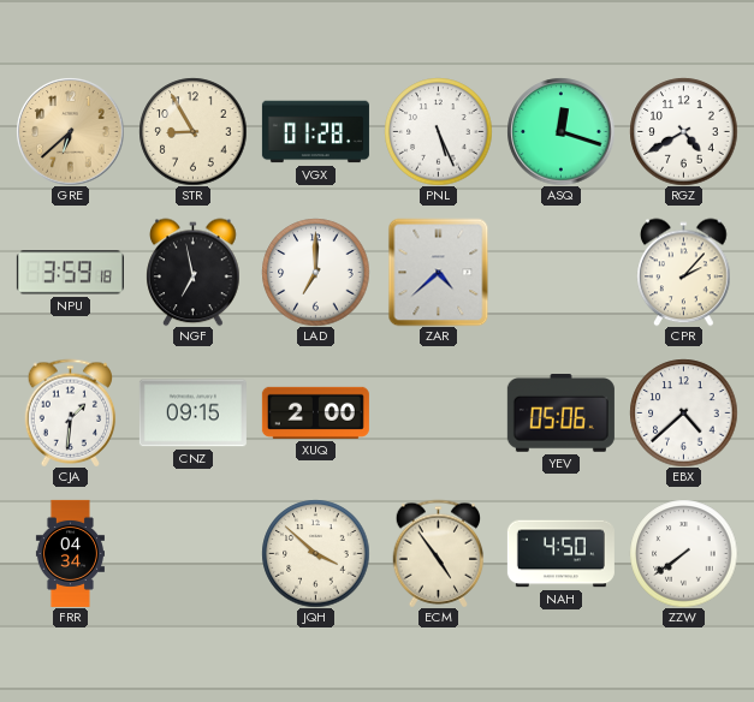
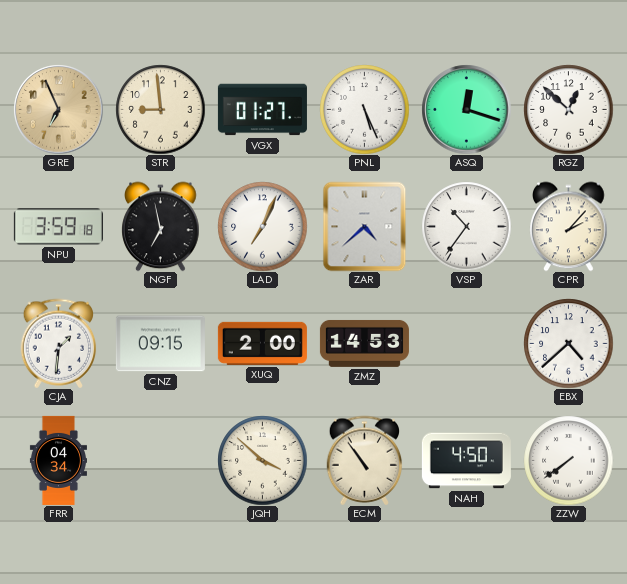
GRE: 6:38 -> 6:56 (58, 109)
STR: 8:55 -> 8:59 (160, 109)
VGX: 01:28 -> 01:27 (262, 110)
RGZ: 4:40 -> 12:52 (568, 109)
LAD: 7:00 -> 7:04 (262, 226)
VSP: none -> 10:36 (466, 226)
ZMZ: none -> 14:53 (364, 343)
YEV: 05:06 -> none (560, 414)
ECM: 4:54 -> 10:54 (365, 460)
